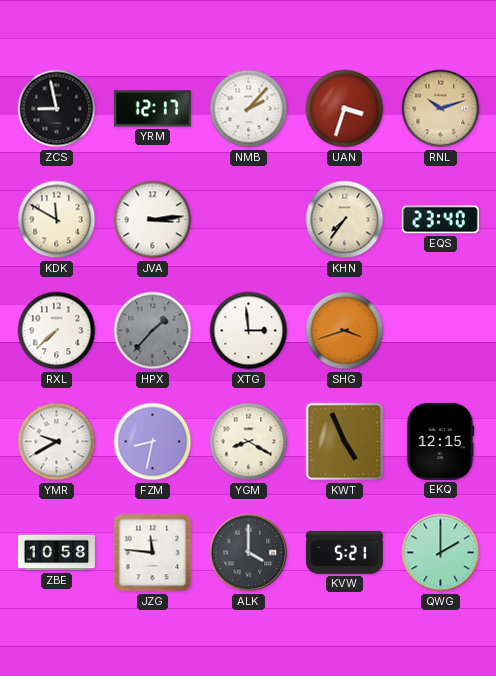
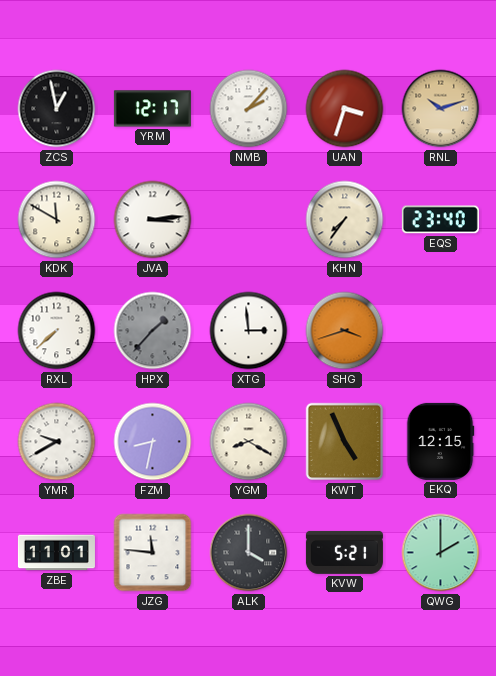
ZCS: 8:58 -> 12:58 (57, 109)
ZBE: 10:58 -> 11:01 (56, 553)
